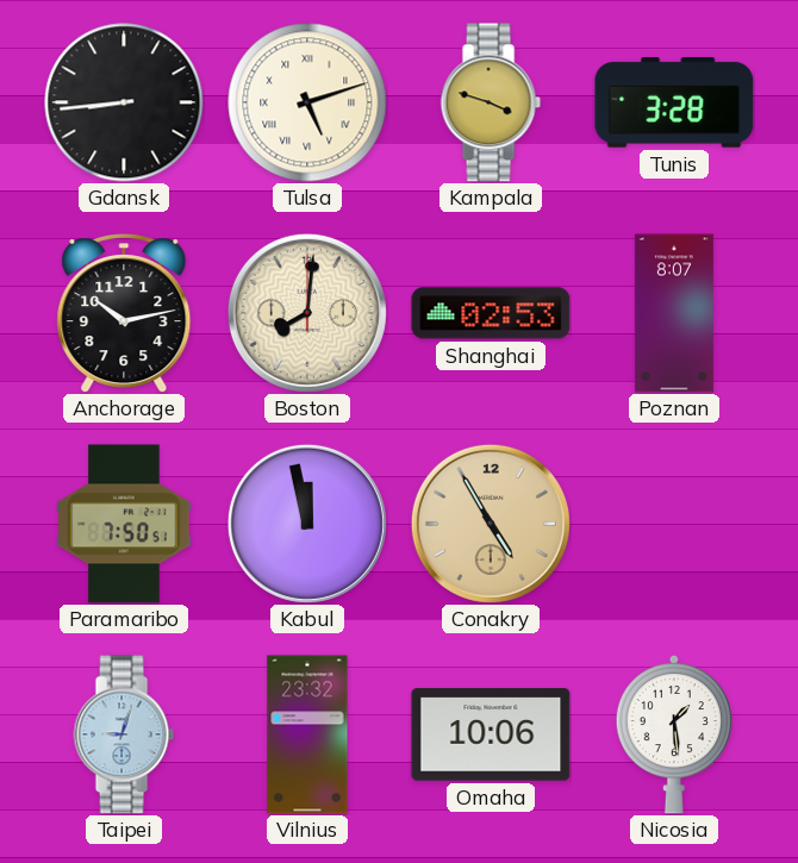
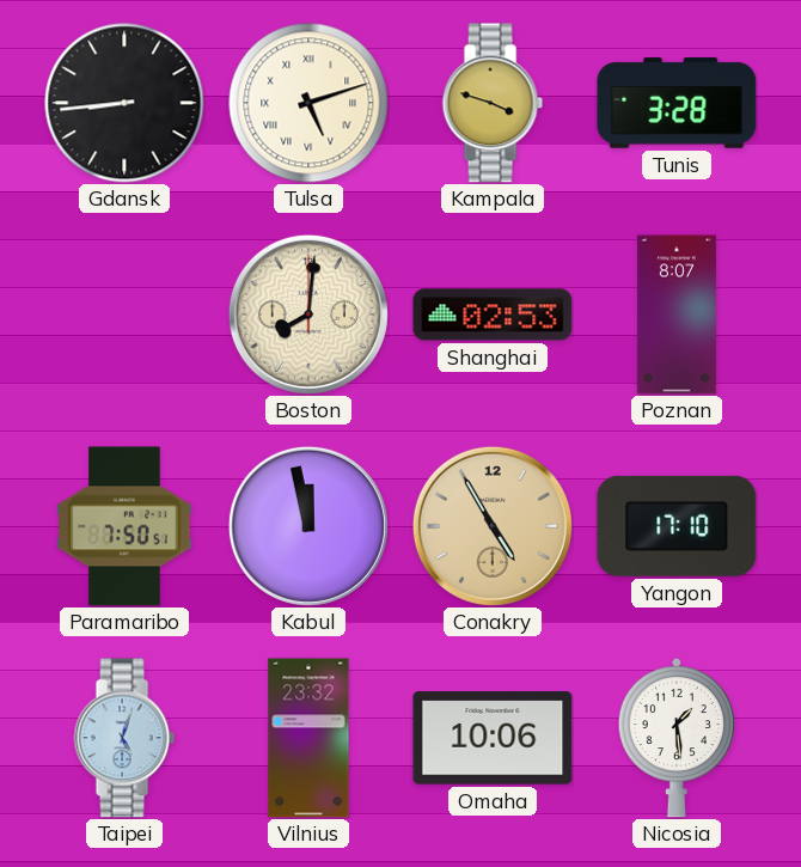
Anchorage: 10:13 -> none (124, 313)
Yangon: none -> 17:10 (677, 526)
Taipei: 9:03 -> 5:03 (124, 738)
